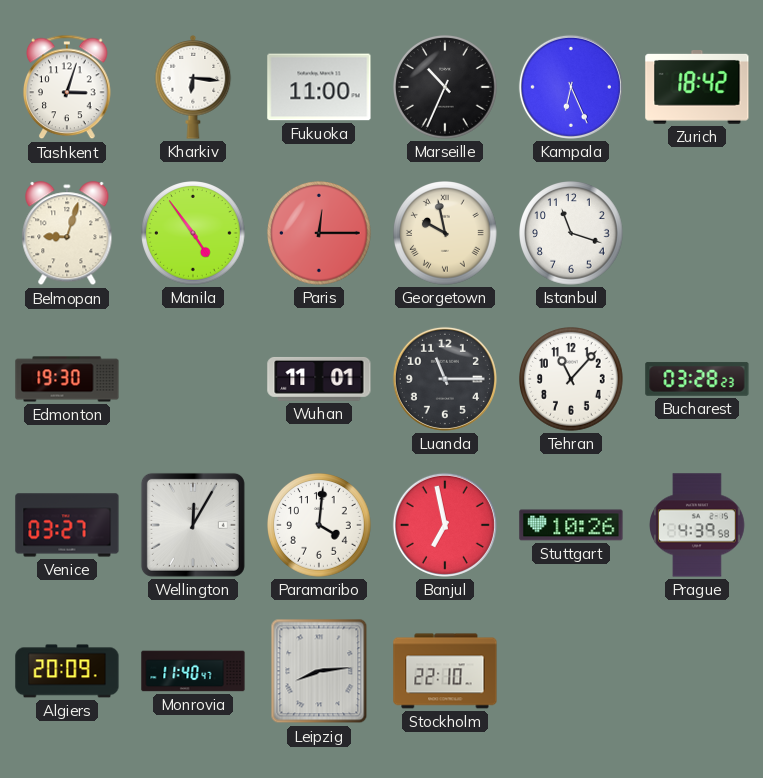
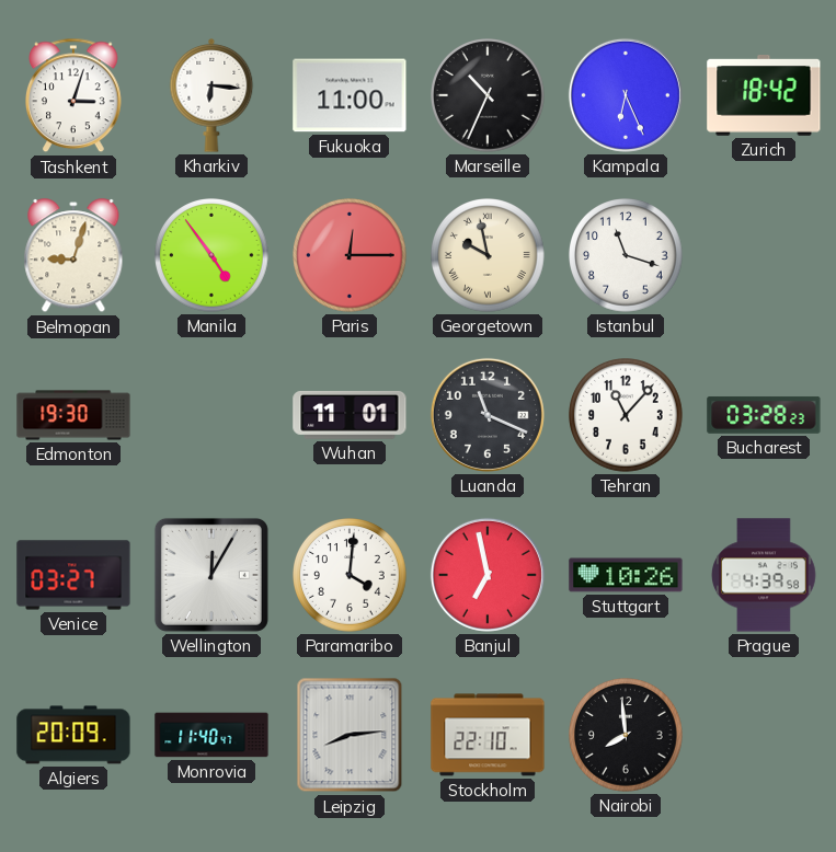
Luanda: 11:15 -> 11:19 (488, 415)
Nairobi: none -> 7:59 (626, 735)
